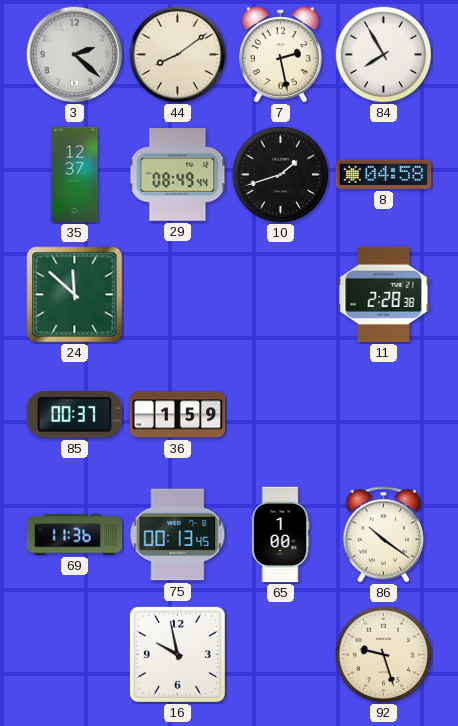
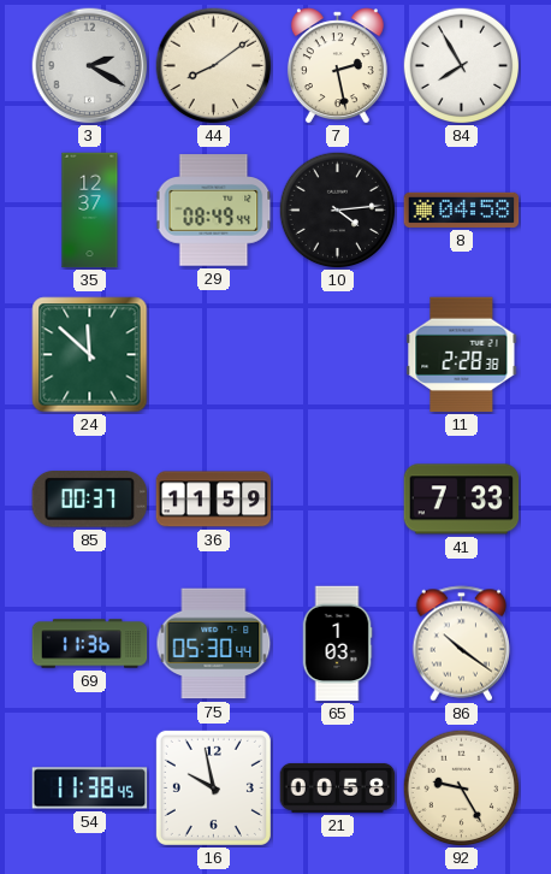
3: 2:22 -> 2:20 (90, 66)
10: 1:42 -> 4:14 (337, 209)
36: 1:59 -> 11:59 (214, 500)
41: none -> 7:33 (462, 500)
75: 00:13 -> 05:30 (214, 644)
65: 1:00 -> 1:03 (337, 644)
54: none -> 11:38 (90, 789)
21: none -> 00:58 (338, 787)
92: 9:27 -> 9:25 (461, 787)
